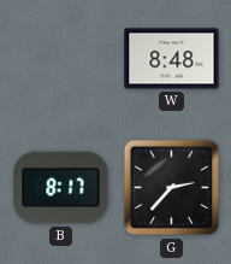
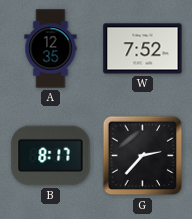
A: none -> 12:35 (51, 49)
W: 8:48 -> 7:52 (143, 49)
